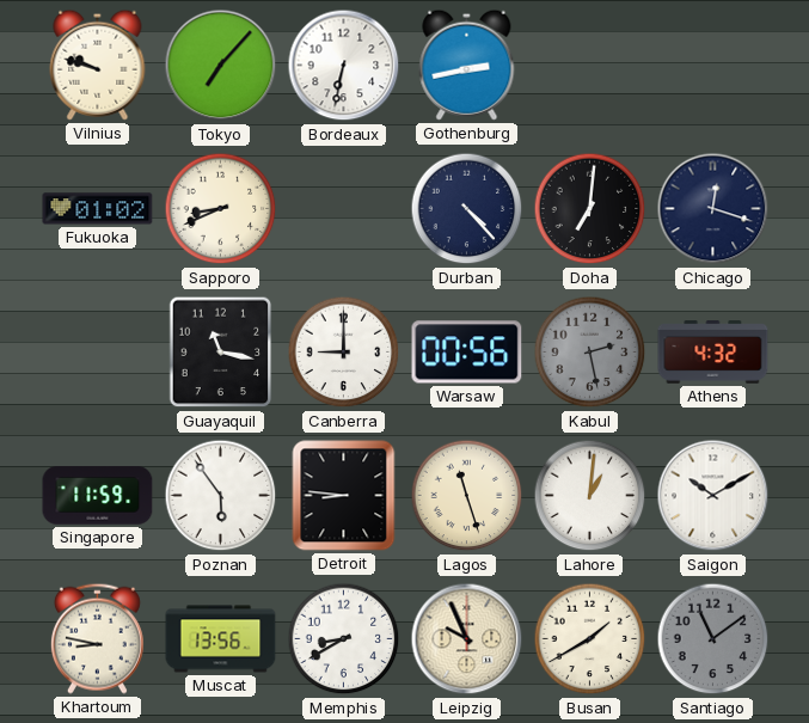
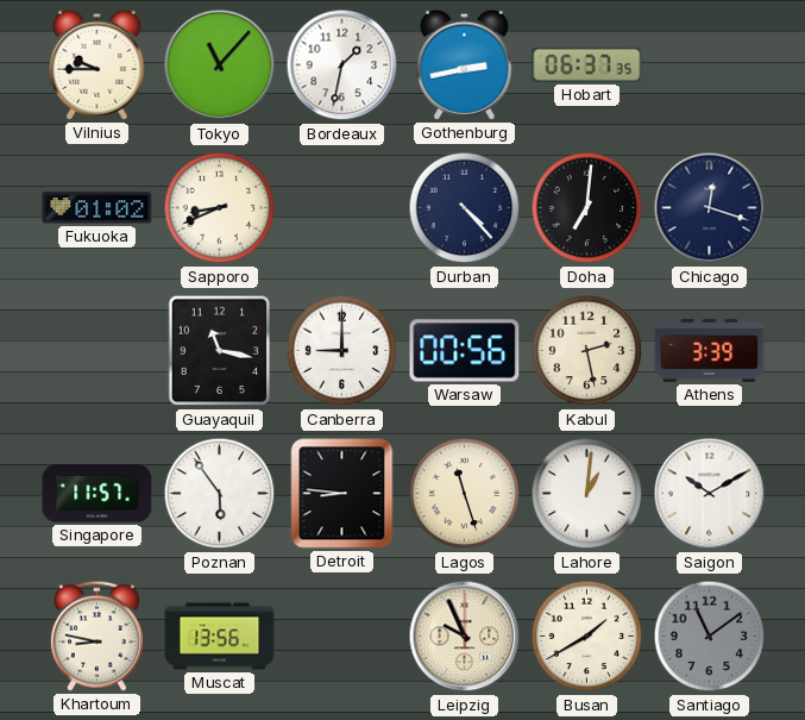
Vilnius: 9:48 -> 9:45 (98, 64)
Tokyo: 7:07 -> 11:07 (220, 65)
Bordeaux: 6:32 -> 1:32 (342, 65)
Hobart: none -> 06:37 (587, 64)
Kabul dial: grey -> cream (587, 351)
Athens: 4:32 -> 3:39 (710, 351)
Singapore: 11:59 -> 11:57 (98, 494)
Memphis: 8:40 -> none (344, 639)
